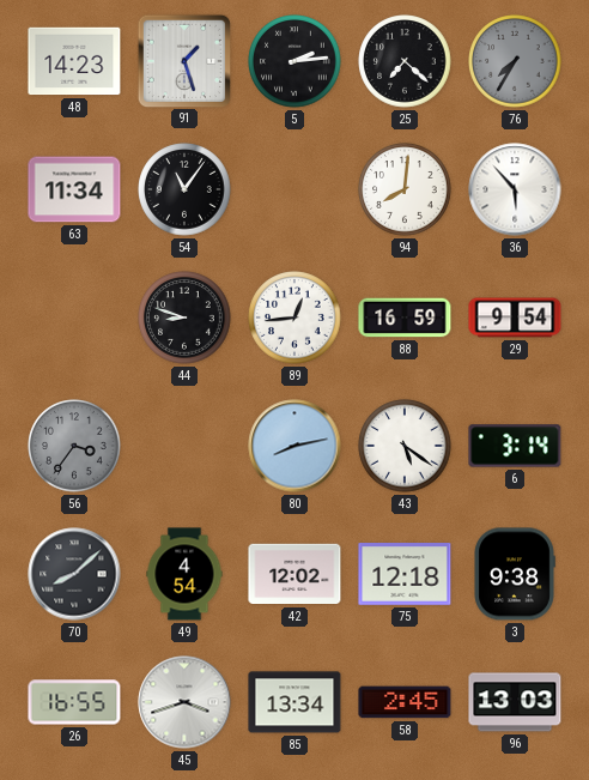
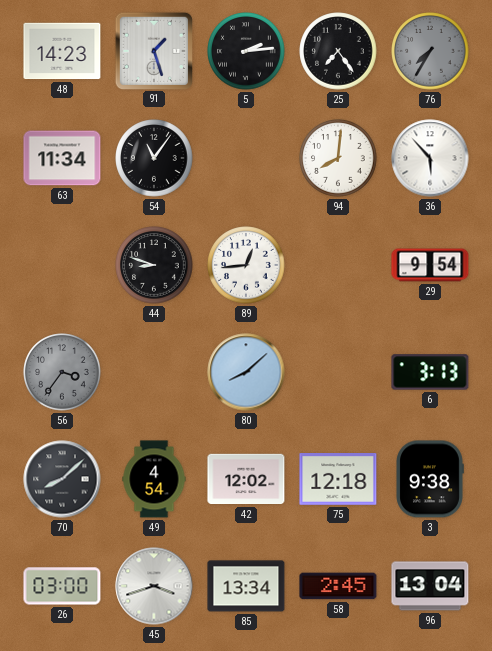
25: 7:22 -> 7:24 (338, 51)
88: 16:59 -> none (405, 318)
80: 8:13 -> 8:08 (246, 372)
43: 5:21 -> none (405, 446)
6: 3:14 -> 3:13 (430, 372)
26: 16:55 -> 03:00 (62, 586)
96: 13:03 -> 13:04 (430, 586)
